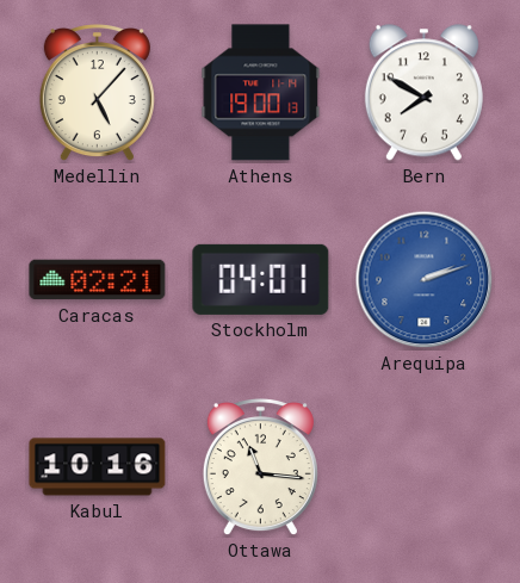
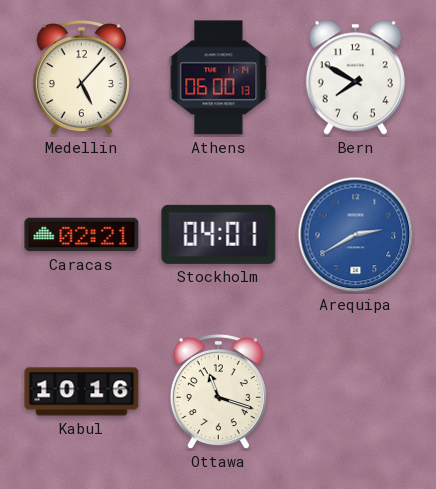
Athens: 19:00 -> 06:00 (219, 78)
Arequipa: 2:12 -> 2:40 (356, 235)
Ottawa: 11:16 -> 11:18 (218, 393)
